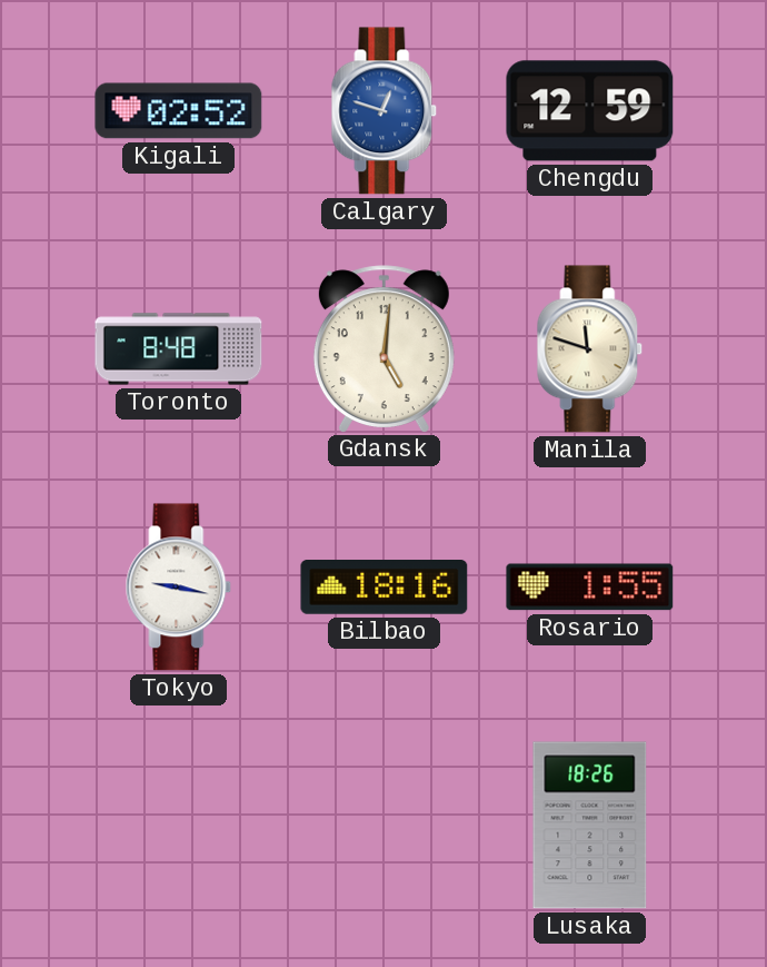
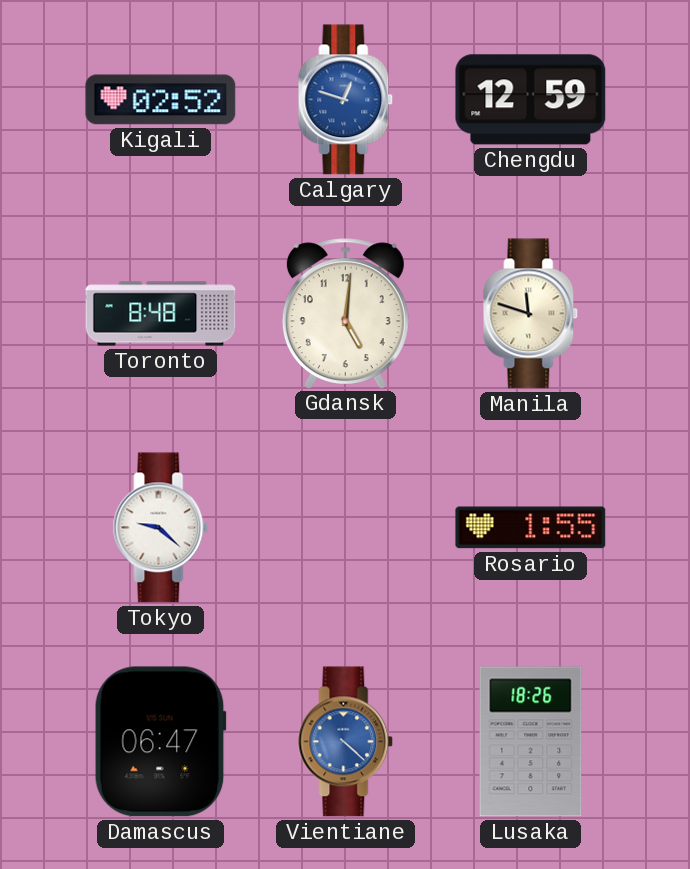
Tokyo: 9:17 -> 9:22 (161, 528)
Bilbao: 18:16 -> none (385, 588)
Damascus: none -> 06:47 (160, 742)
Vientiane: none -> 4:22 (346, 742)
